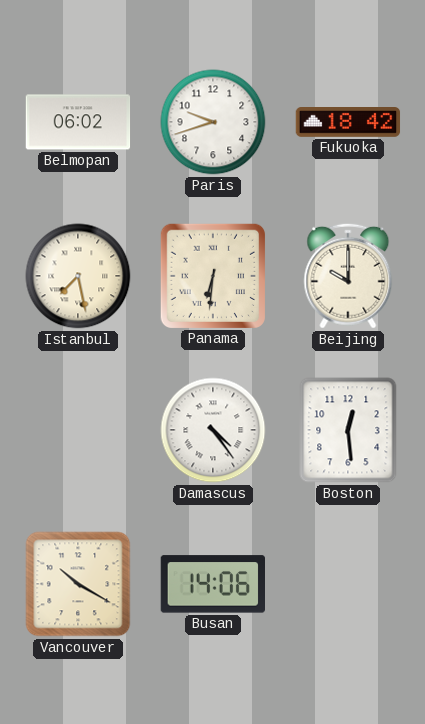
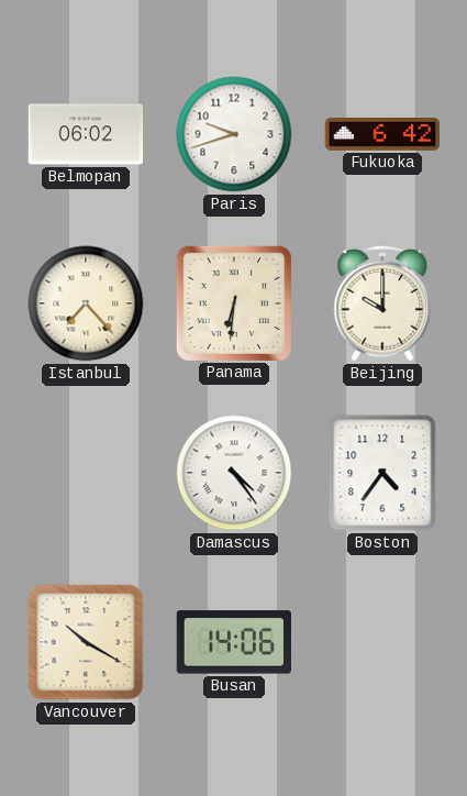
Fukuoka: 18:42 -> 6:42 (382, 135)
Istanbul: 7:28 -> 7:23 (86, 303)
Boston: 12:29 -> 4:36 (382, 473)
